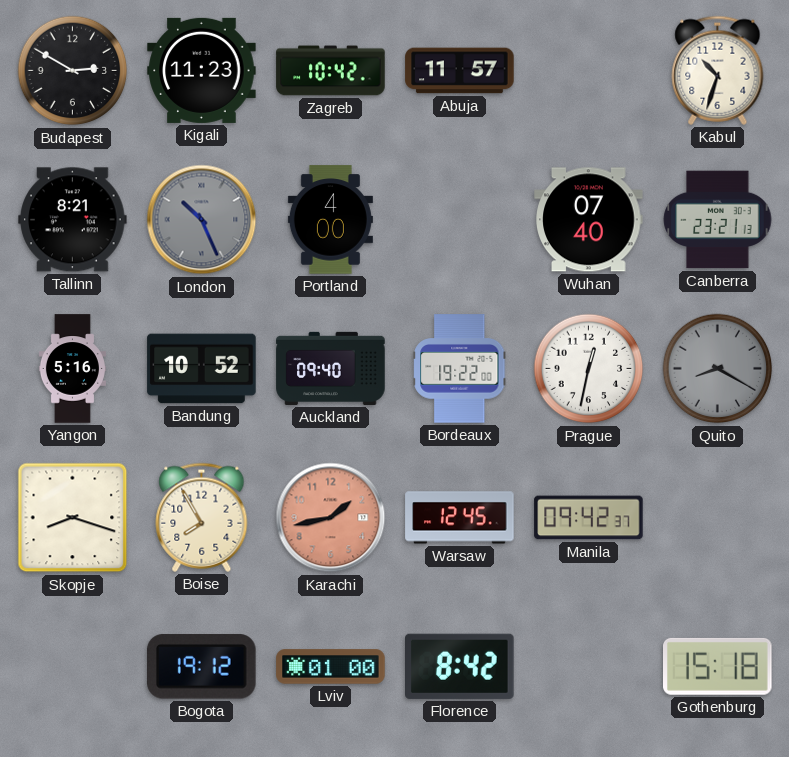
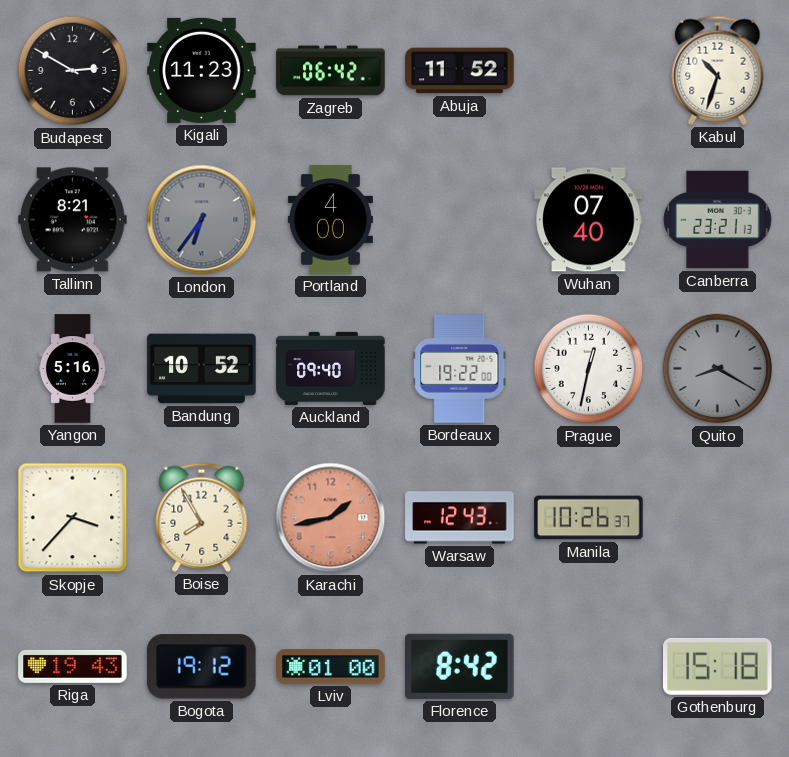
Zagreb: 10:42 -> 06:42 (331, 71)
Abuja: 11:57 -> 11:52 (460, 71)
London: 10:26 -> 6:36 (202, 220)
Skopje: 8:18 -> 3:37 (73, 518)
Warsaw: 12:45 -> 12:43 (460, 518)
Manila: 09:42 -> 10:26 (589, 518)
Riga: none -> 19:43 (73, 666)
